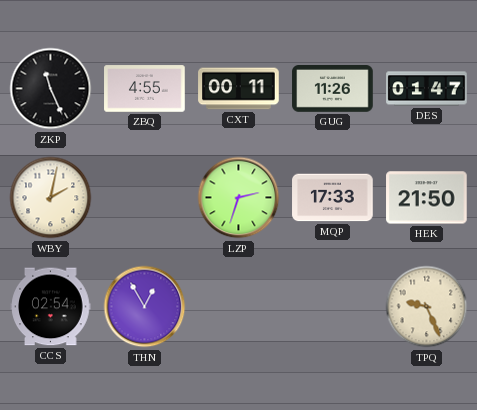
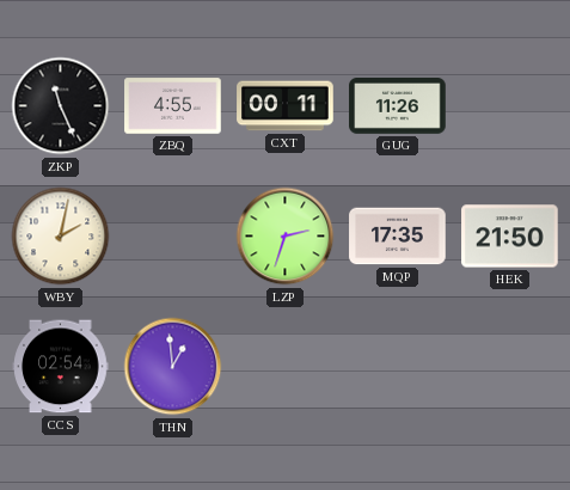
DES: 01:47 -> none (427, 89)
MQP: 17:33 -> 17:35 (398, 237)
THN: 12:55 -> 12:59 (173, 367)
TPQ: 9:26 -> none (427, 307)
